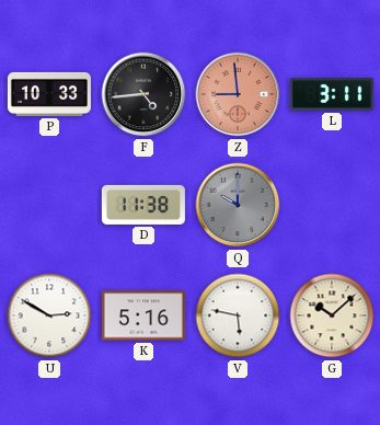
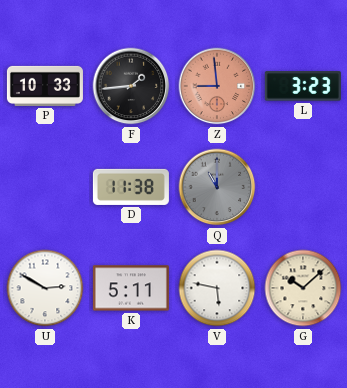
F: 4:44 -> 1:44 (131, 86)
L: 3:11 -> 3:23 (303, 86)
Q: 10:00 -> 11:00 (217, 187)
K: 5:16 -> 5:11 (131, 288)
